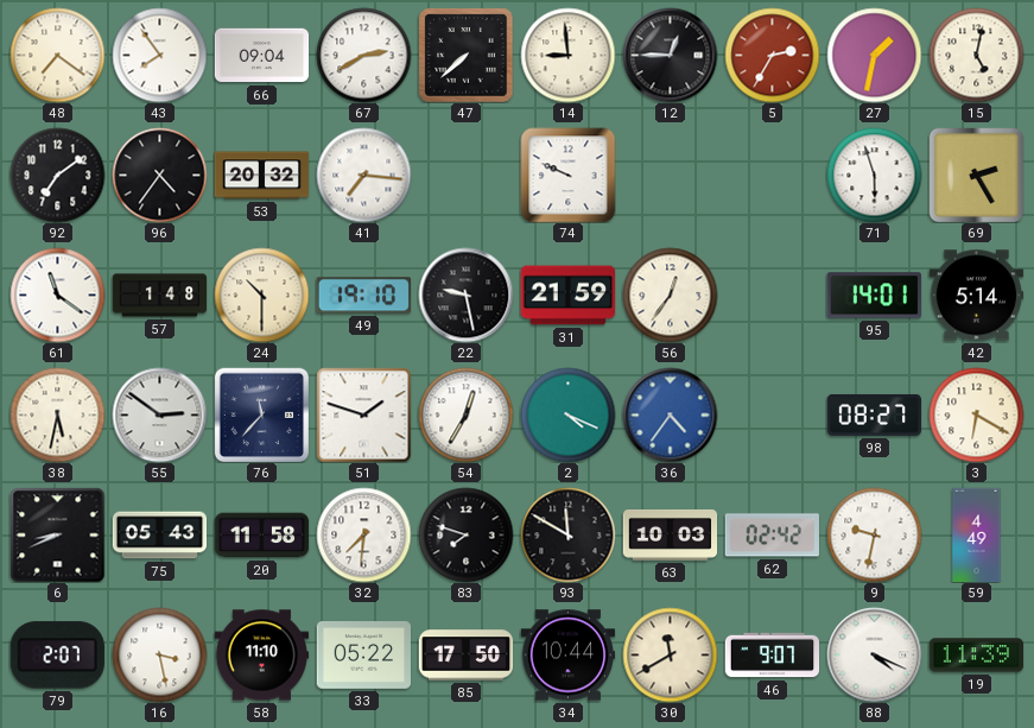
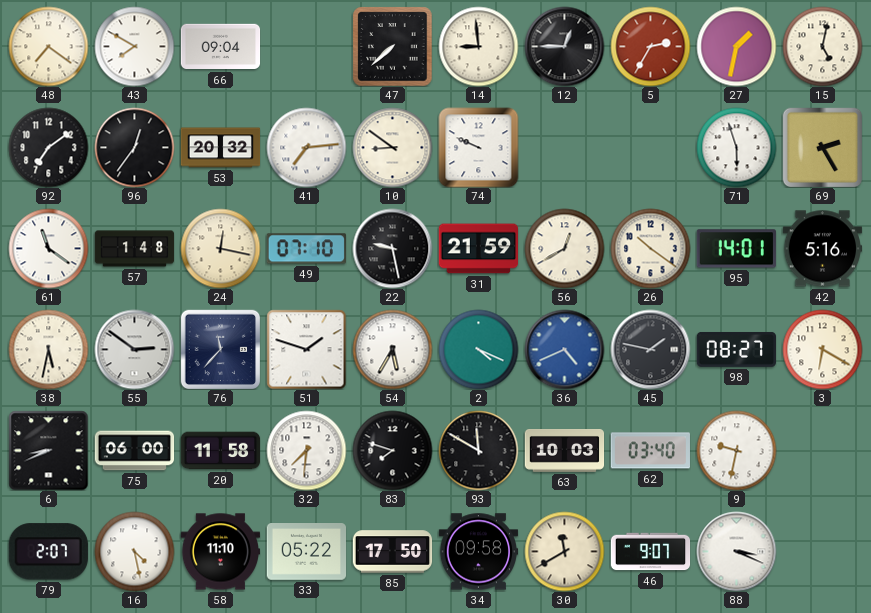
43: 7:54 -> 7:50 (134, 46)
67: 2:40 -> none (363, 55)
96: 4:36 -> 12:36 (134, 147)
41: 7:16 -> 7:14 (306, 147)
10: none -> 8:51 (392, 147)
24: 10:30 -> 12:17 (220, 248)
49: 19:10 -> 07:10 (306, 249)
56: 12:36 -> 12:40 (564, 248)
26: none -> 10:21 (650, 248)
42: 5:14 -> 5:16 (822, 249)
54: 12:35 -> 5:35 (392, 349)
36: 4:36 -> 4:41 (564, 349)
45: none -> 1:47 (650, 349)
75: 05:43 -> 06:00 (134, 451)
62: 02:42 -> 03:40 (650, 451)
59: 4:49 -> none (977, 534)
16: 3:28 -> 4:28 (134, 551)
34: 10:44 -> 09:58 (478, 552)
88: 4:19 -> 3:19 (736, 551)
19: 11:39 -> none (976, 656)
